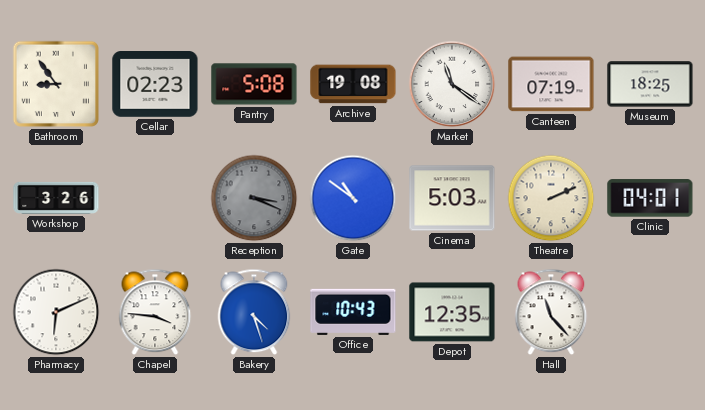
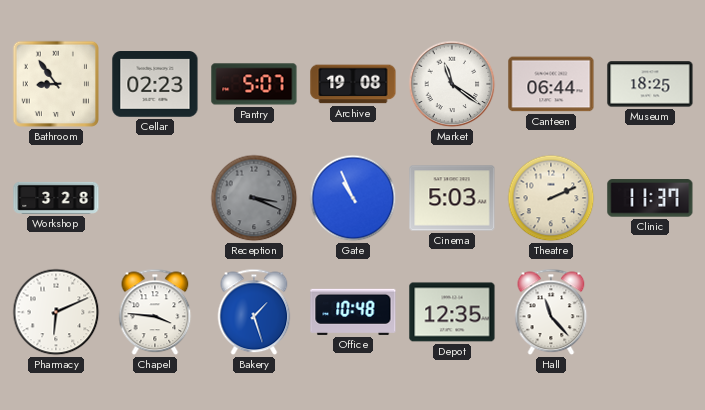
Pantry: 5:08 -> 5:07 (254, 84)
Canteen: 07:19 -> 06:44 (551, 84)
Workshop: 3:26 -> 3:28 (56, 198)
Gate: 10:51 -> 10:56 (353, 198)
Clinic: 04:01 -> 11:37 (650, 198)
Bakery: 4:27 -> 1:27 (254, 312)
Office: 10:43 -> 10:48 (353, 312)
